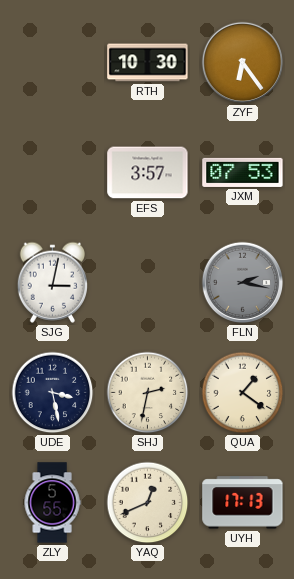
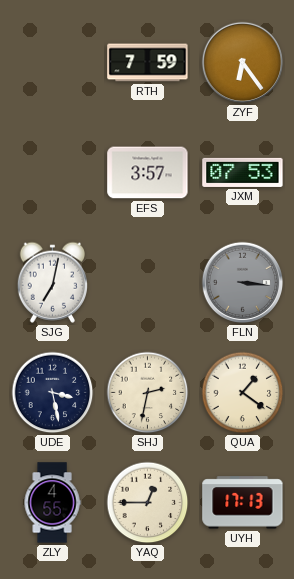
RTH: 10:30 -> 7:59 (148, 63)
SJG: 3:02 -> 7:02 (52, 282)
FLN: 2:17 -> 3:16 (243, 283)
ZLY: 5:55 -> 4:55 (52, 503)
YAQ: 12:41 -> 12:45 (148, 503)
